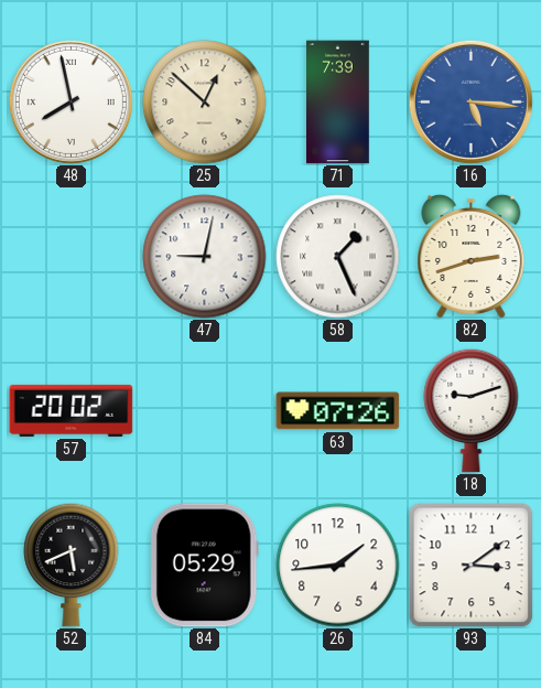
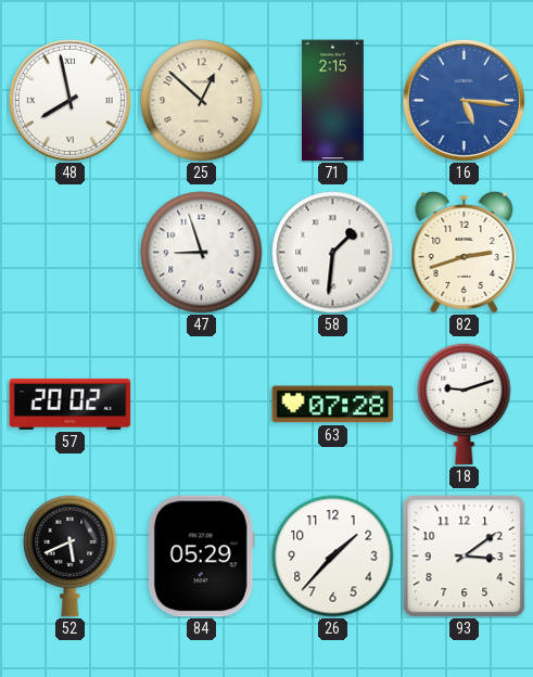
71: 7:39 -> 2:15 (333, 101)
47: 9:02 -> 8:57 (202, 253)
58: 1:26 -> 1:31 (333, 253)
63: 07:26 -> 07:28 (333, 405)
26: 1:44 -> 1:37 (333, 557)
